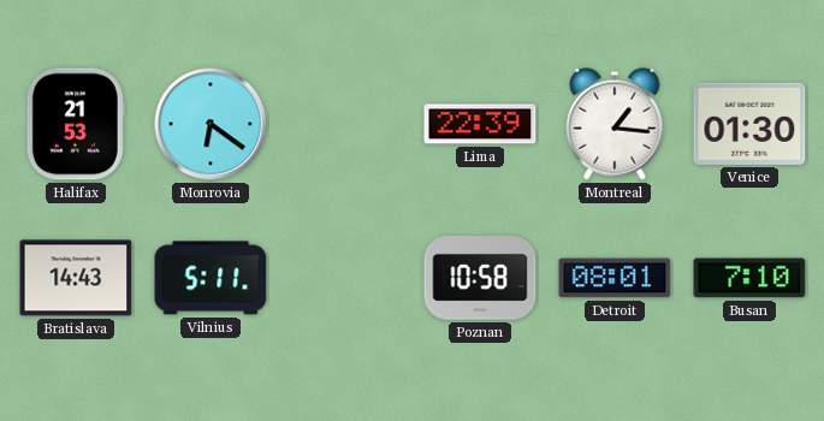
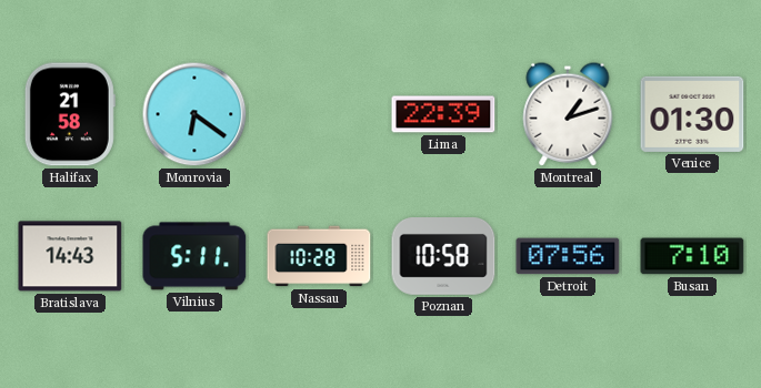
Halifax: 21:53 -> 21:58 (70, 114)
Montreal: 1:16 -> 1:12 (568, 114)
Nassau: none -> 10:28 (319, 256)
Detroit: 08:01 -> 07:56 (568, 256)
